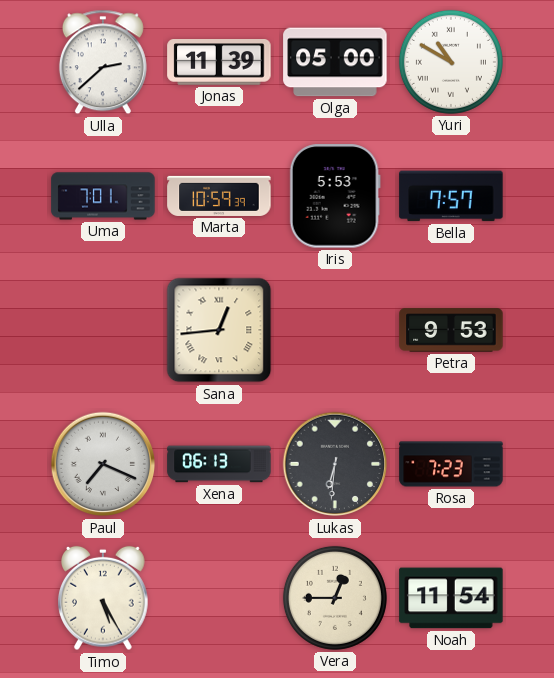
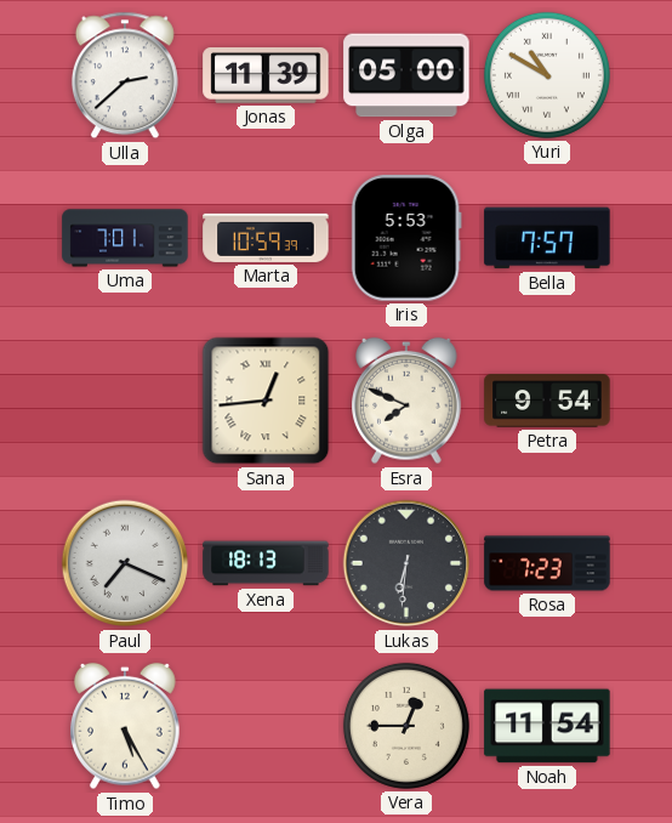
Esra: none -> 7:49 (408, 401)
Petra: 9:53 -> 9:54 (547, 401)
Xena: 06:13 -> 18:13 (266, 563)
